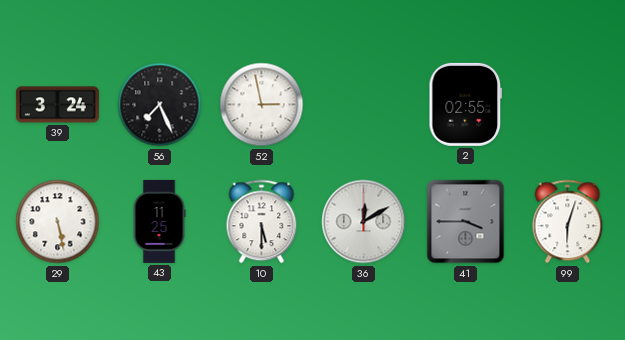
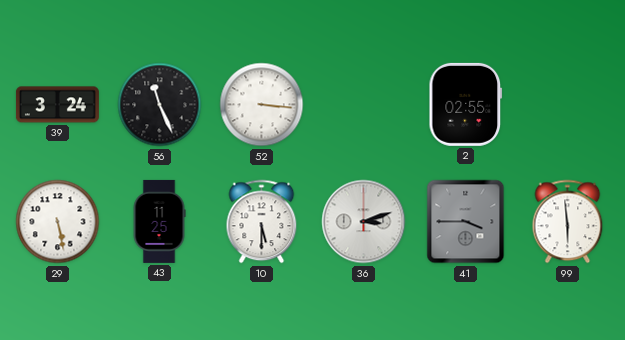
56: 7:26 -> 11:26 (160, 105)
52: 2:58 -> 3:16 (262, 105)
36: 12:10 -> 3:12 (364, 222)
99: 6:03 -> 5:59 (568, 222)
